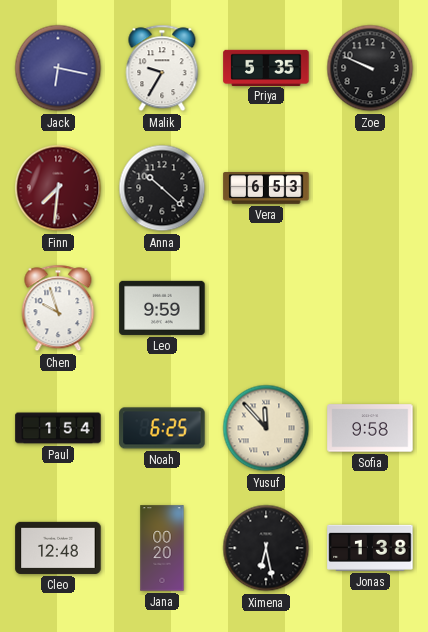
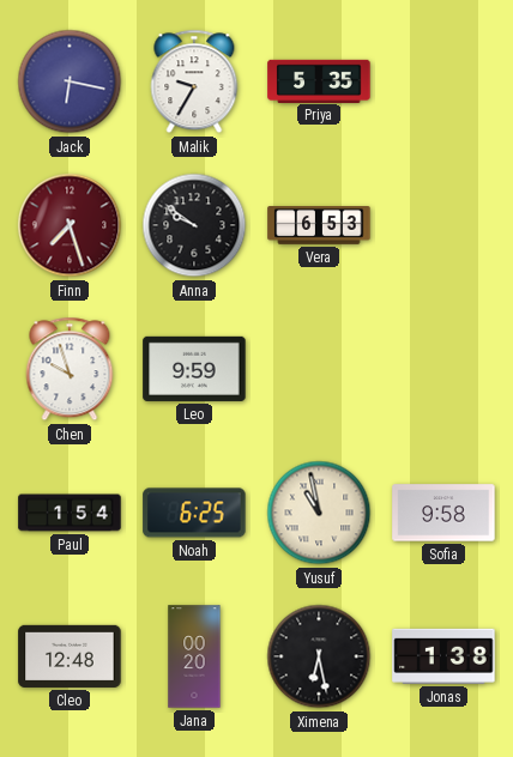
Zoe: 9:49 -> none (370, 68)
Finn: 7:31 -> 7:27 (70, 225)
Anna: 10:22 -> 9:51 (194, 225)
Yusuf: 11:53 -> 10:58 (319, 513)
